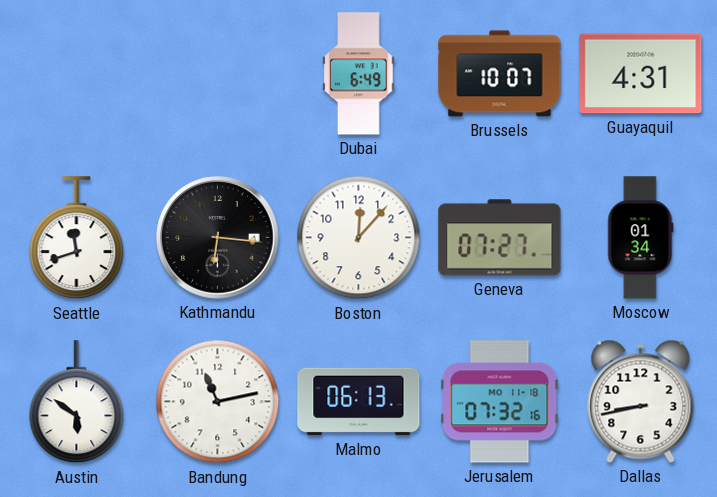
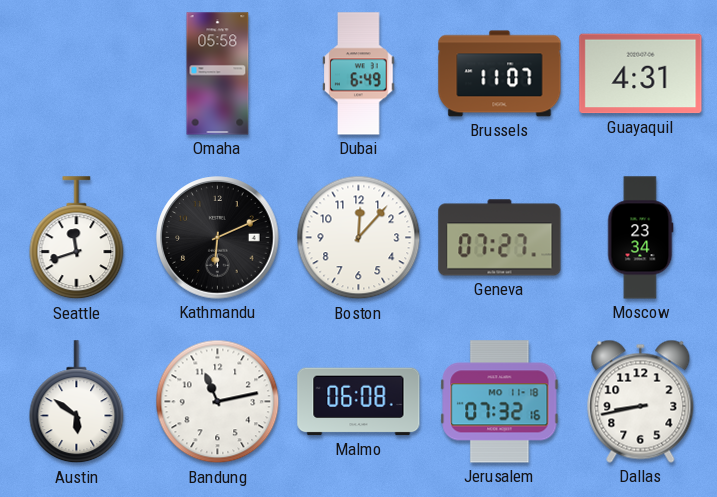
Omaha: none -> 05:58 (218, 74)
Brussels: 10:07 -> 11:07 (500, 74)
Kathmandu: 6:16 -> 6:11 (218, 238)
Moscow: 01:34 -> 23:34 (641, 238)
Malmo: 06:13 -> 06:08 (359, 402)
